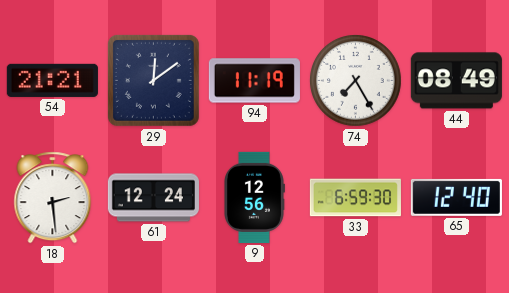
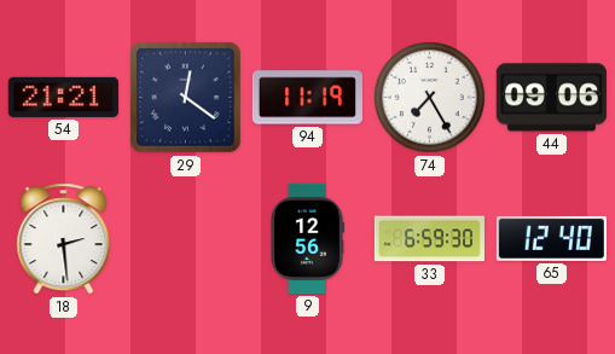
29: 12:09 -> 12:21 (185, 97)
44: 08:49 -> 09:06 (551, 98)
61: 12:24 -> none (153, 198)
